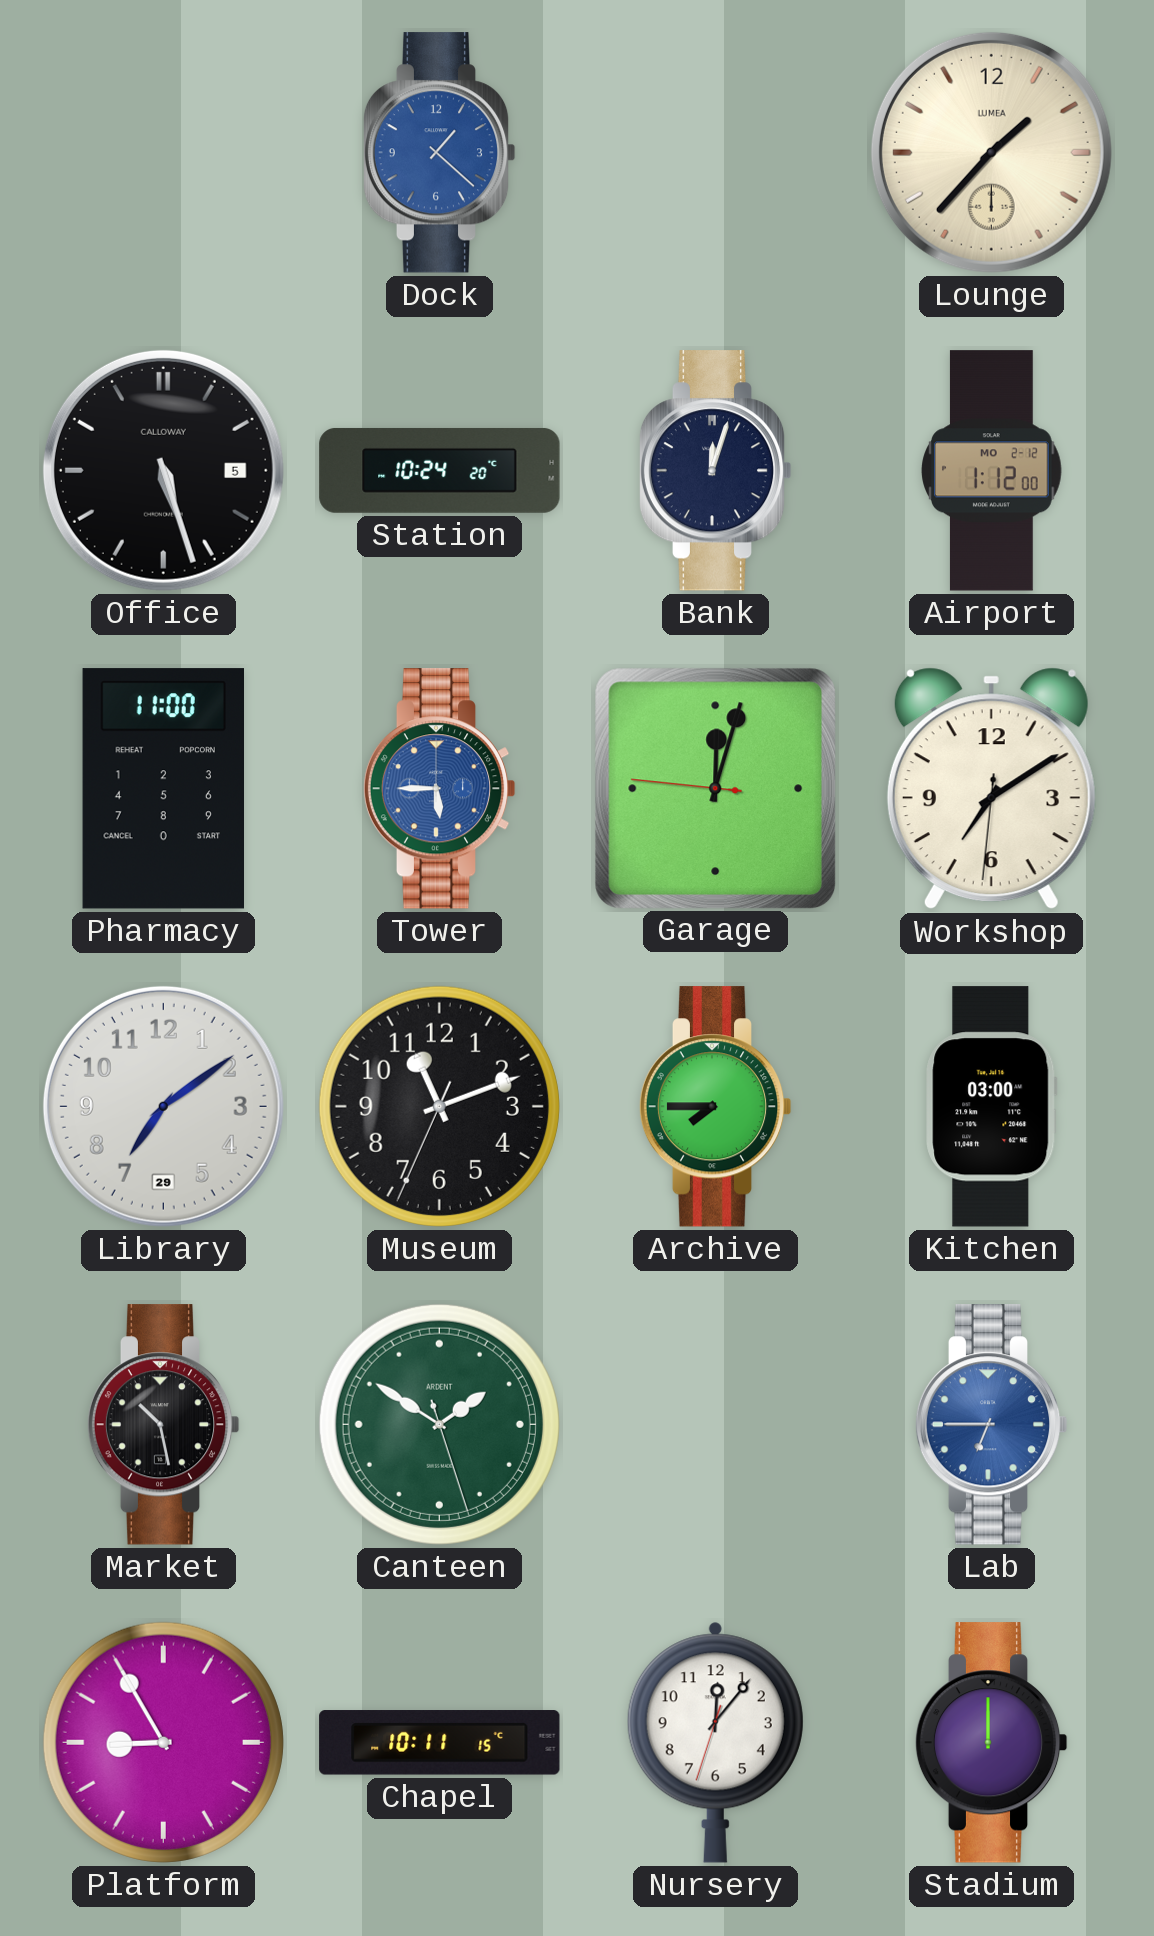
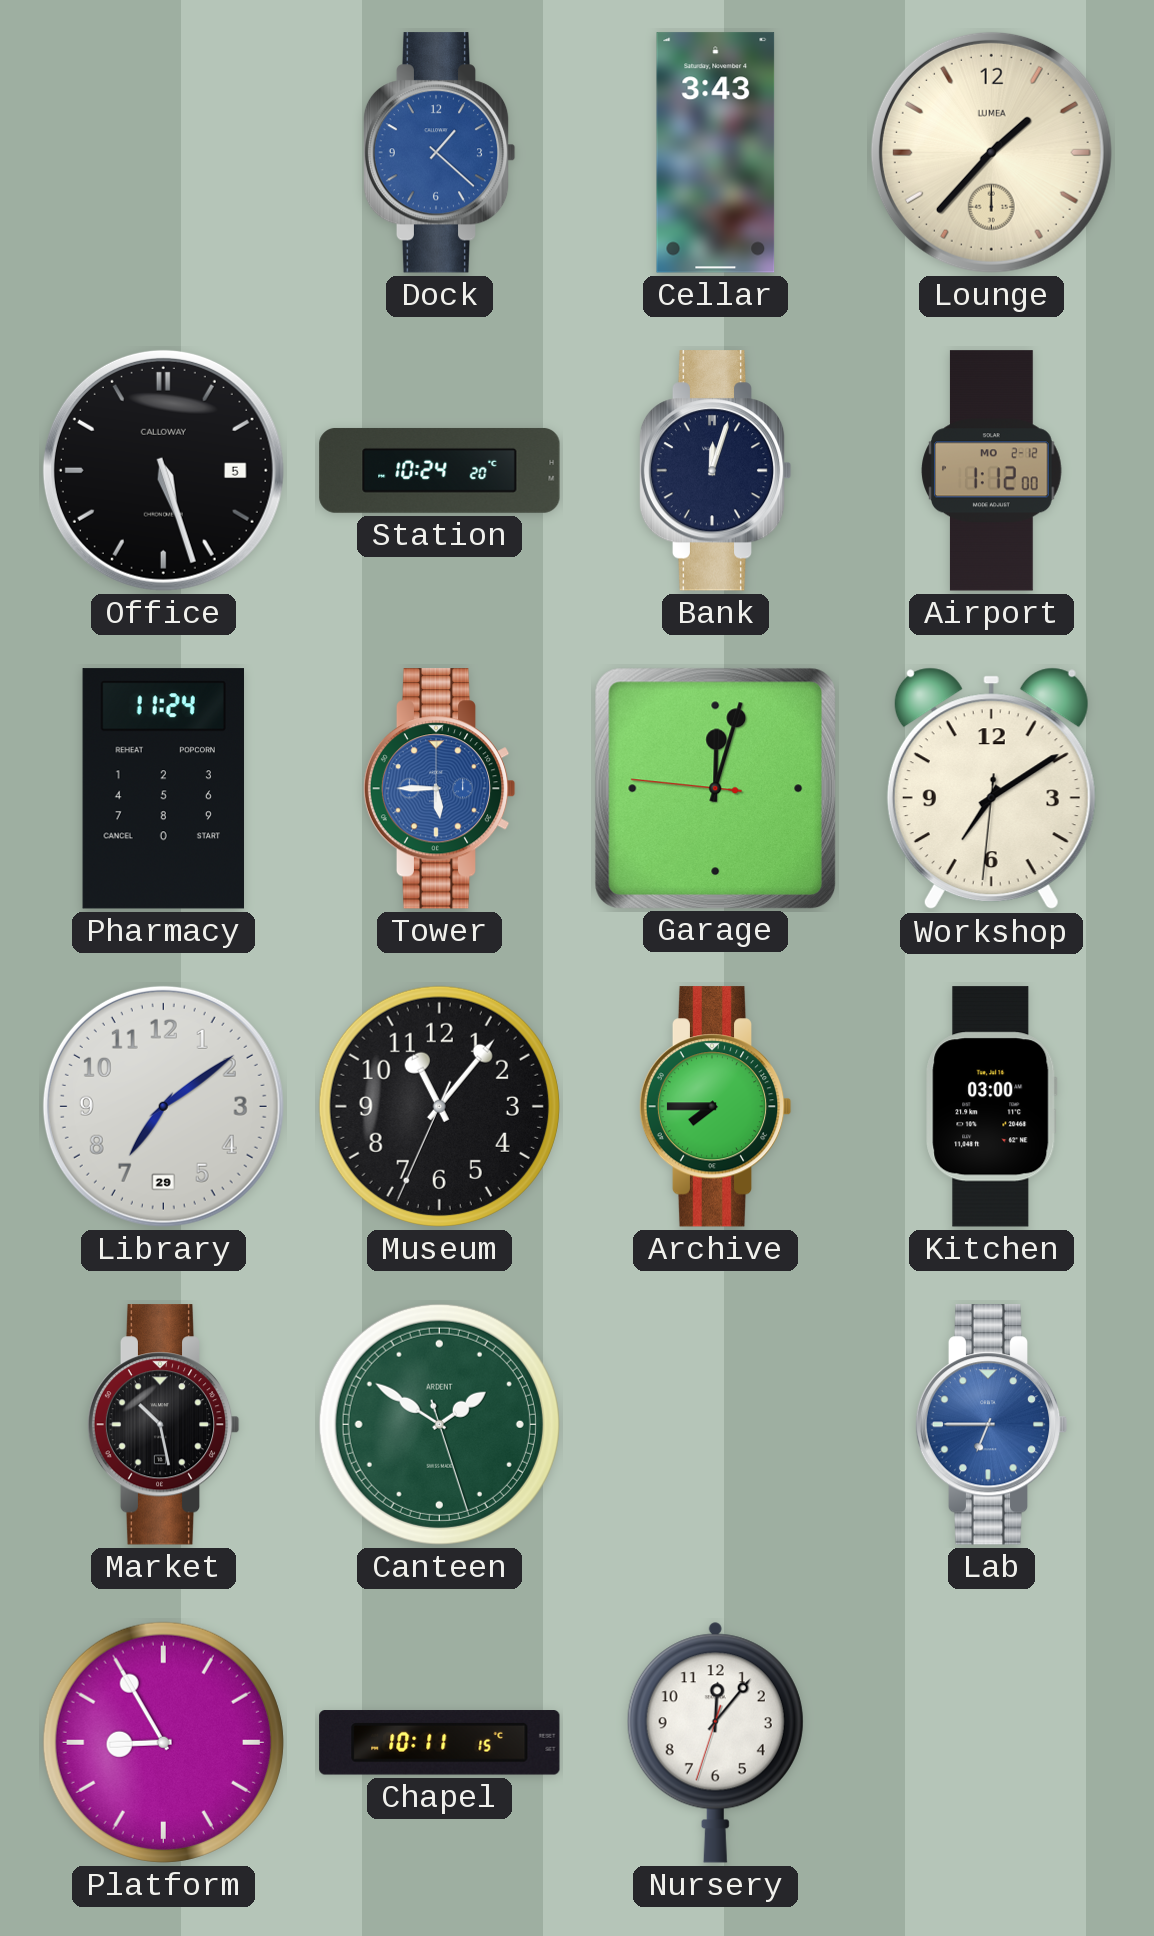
Cellar: none -> 3:43 (716, 153)
Pharmacy: 11:00 -> 11:24 (163, 789)
Museum: 11:11 -> 11:06 (439, 1106)
Stadium: 12:00 -> none (991, 1743)
